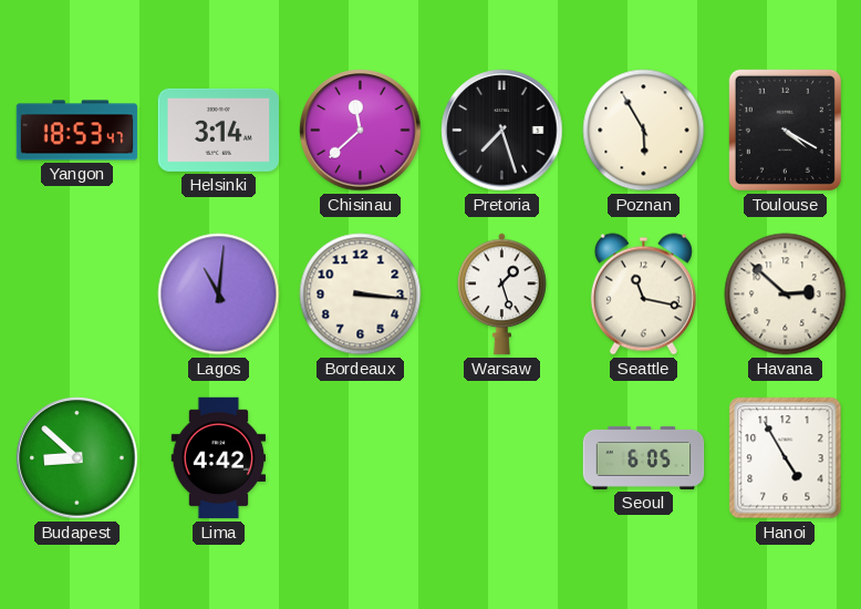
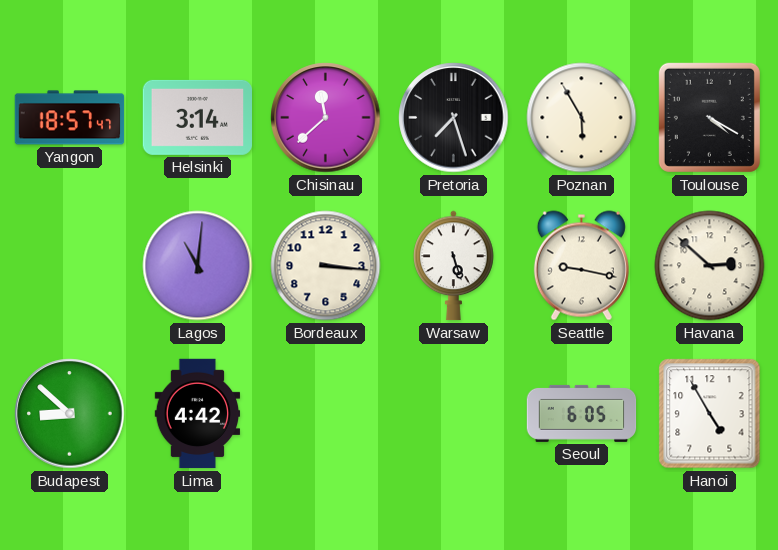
Yangon: 18:53 -> 18:57 (70, 118)
Warsaw: 1:27 -> 5:27 (454, 266)
Seattle: 11:17 -> 9:17 (581, 266)
